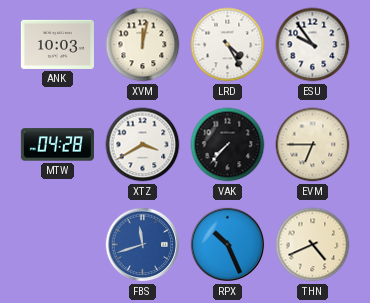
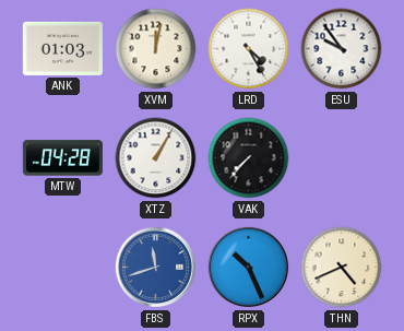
ANK: 10:03 -> 01:03 (62, 48)
XTZ: 3:40 -> 1:05 (156, 158)
EVM: 6:45 -> none (313, 145)
